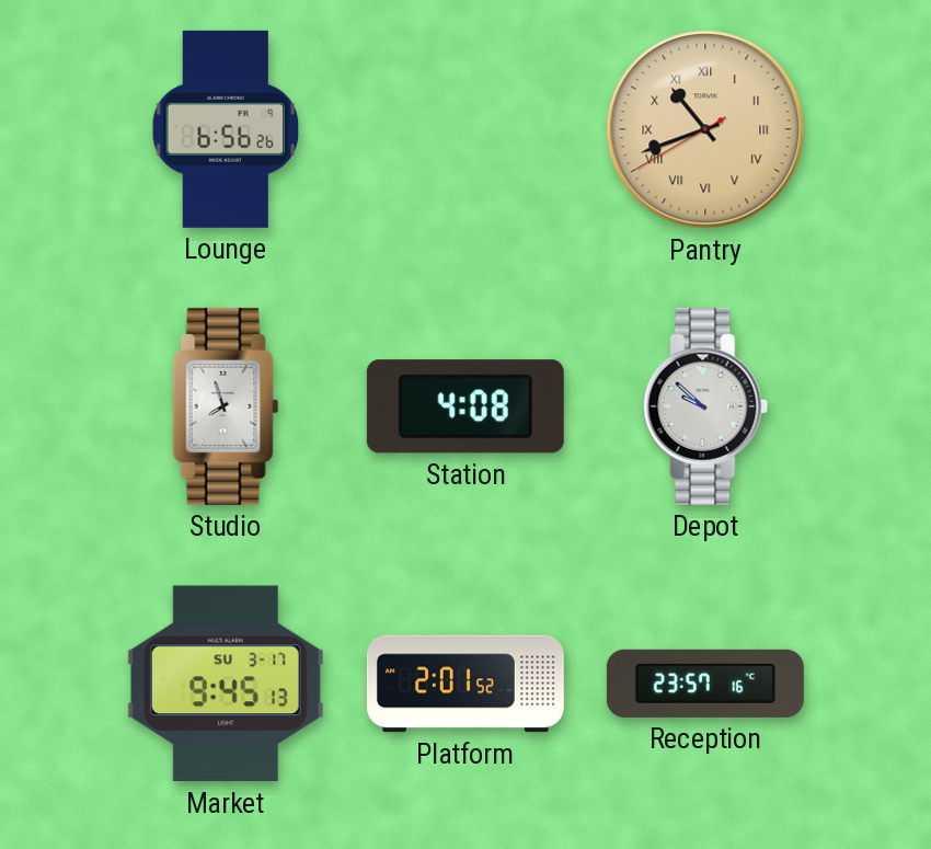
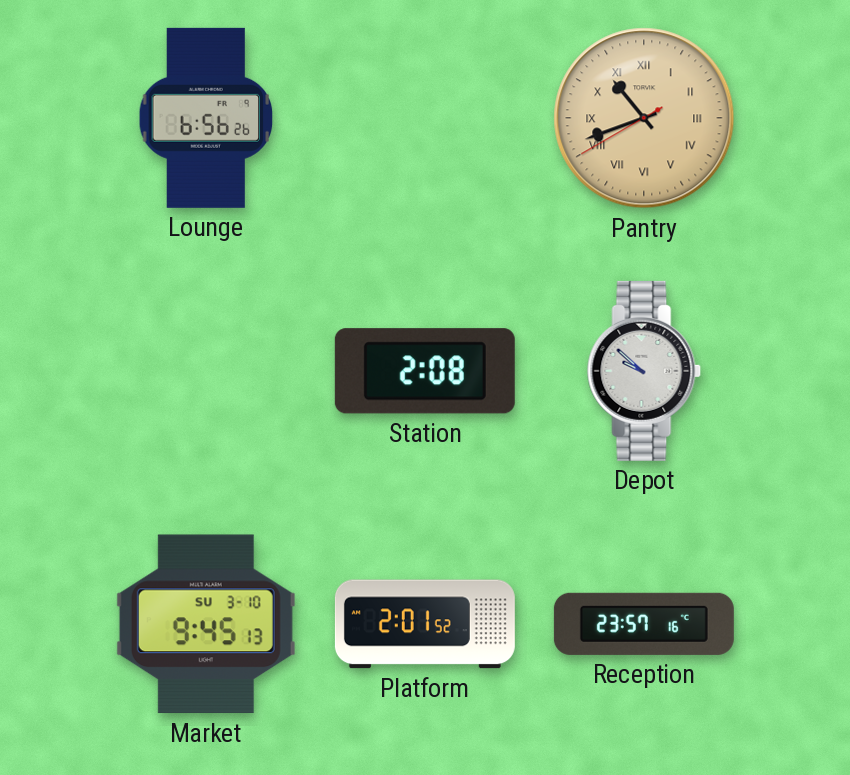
Studio: 7:57 -> none (226, 406)
Station: 4:08 -> 2:08 (425, 371)
Market date: SU 3-17 -> SU 3-10 (206, 624)
